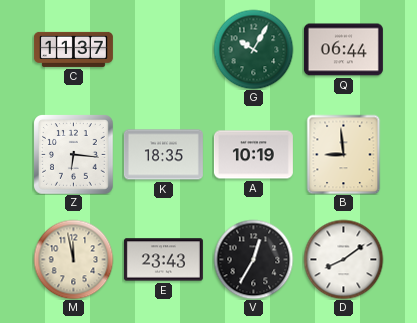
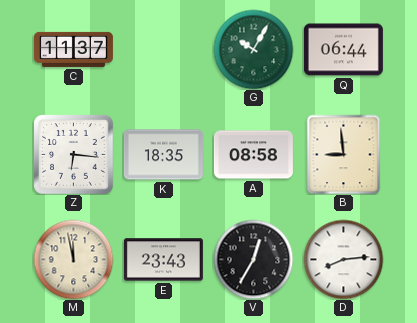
A: 10:19 -> 08:58 (253, 155)
D: 8:09 -> 8:14 (343, 259)
